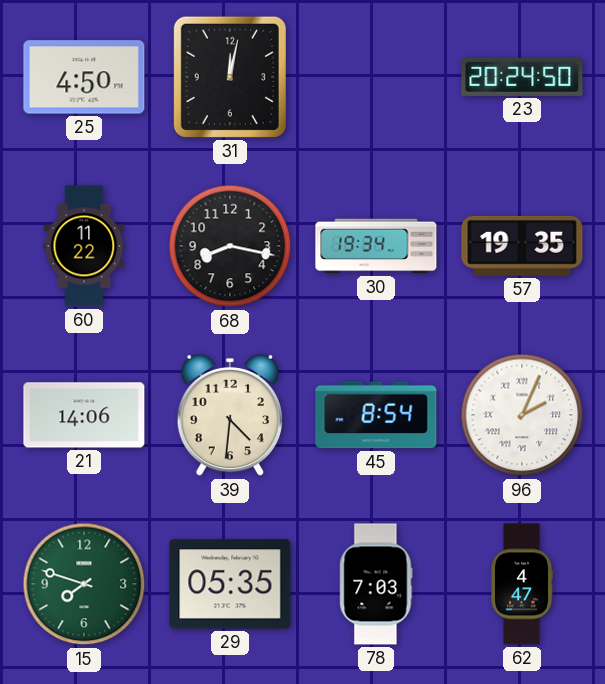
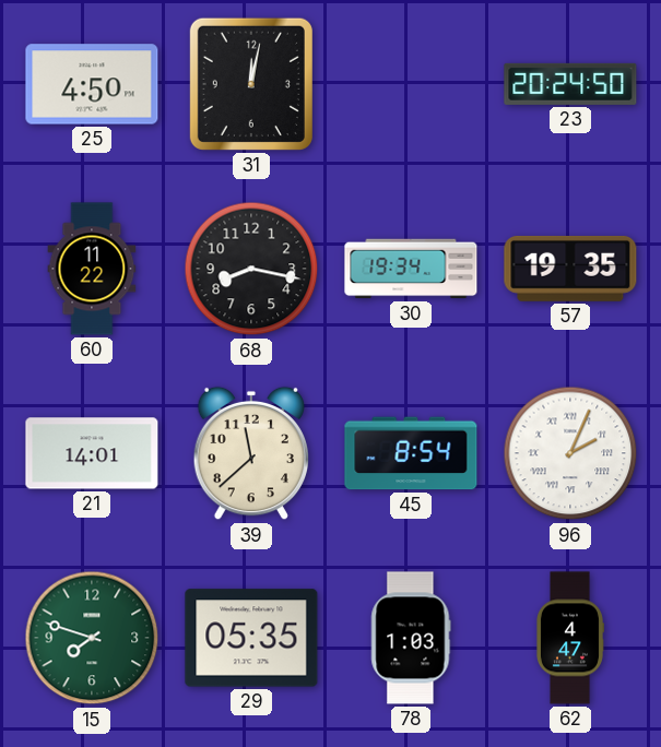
21: 14:06 -> 14:01 (92, 453)
39: 4:31 -> 11:38 (250, 453)
78: 7:03 -> 1:03 (411, 638)
